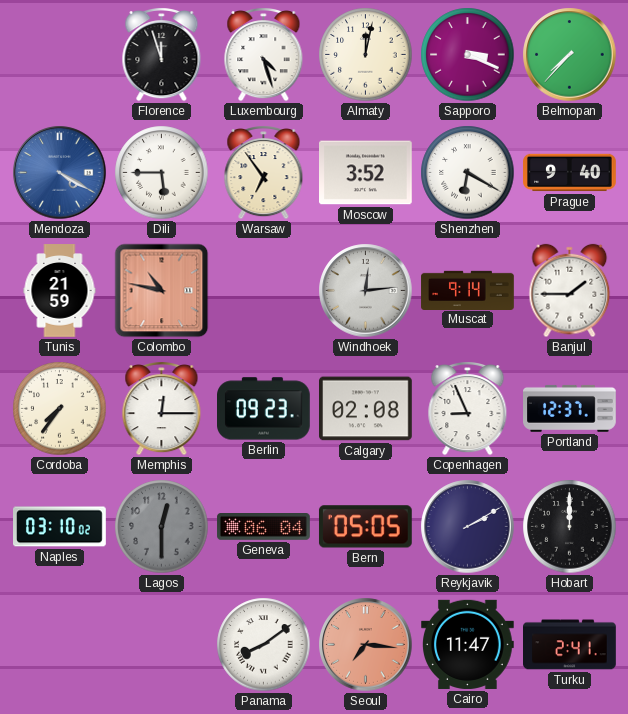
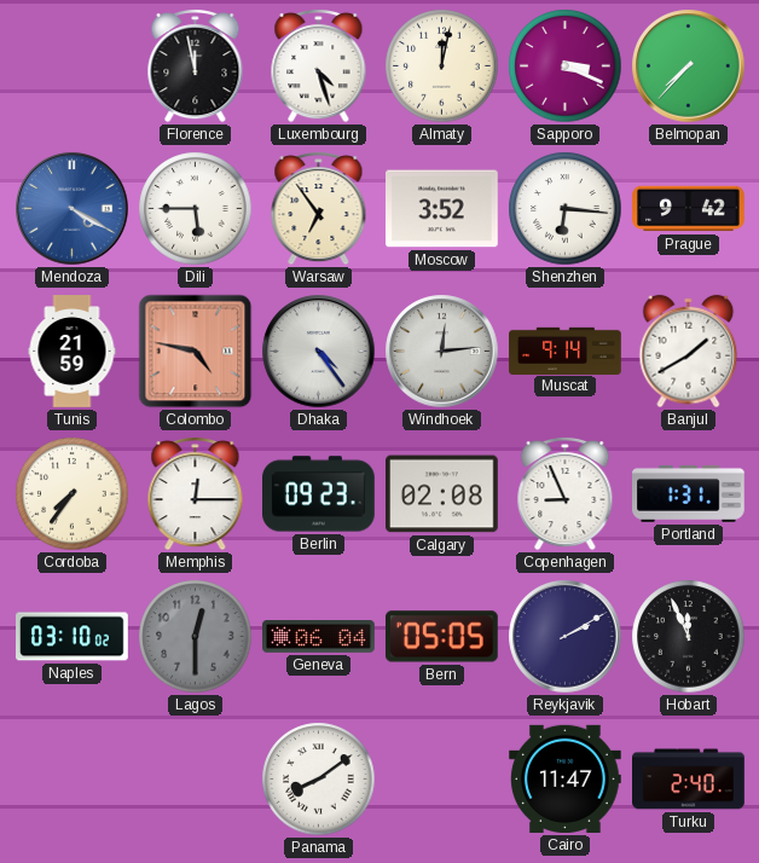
Florence: 11:57 -> 11:58 (196, 66)
Shenzhen: 6:20 -> 6:16 (566, 209)
Prague: 9:40 -> 9:42 (689, 209)
Colombo: 10:47 -> 4:47 (196, 352)
Dhaka: none -> 4:24 (319, 352)
Banjul: 1:45 -> 1:40 (689, 352)
Portland: 12:37 -> 1:31 (689, 493)
Hobart: 12:00 -> 11:56 (689, 637)
Seoul: 7:16 -> none (366, 645)
Turku: 2:41 -> 2:40 (689, 780)
